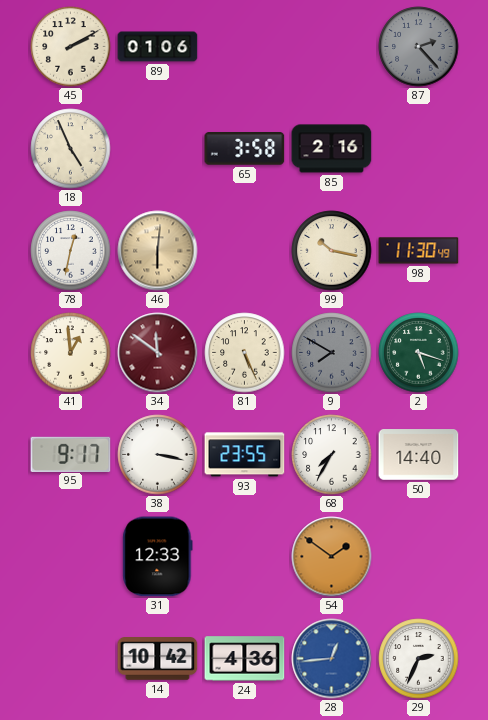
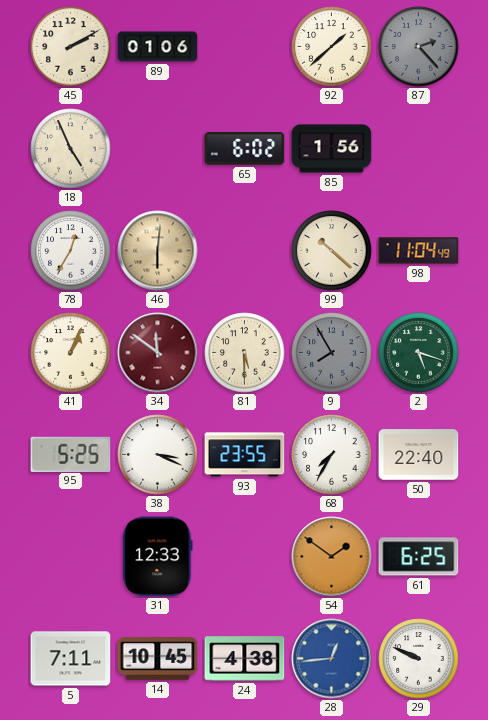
92: none -> 1:38 (332, 47)
65: 3:58 -> 6:02 (245, 149)
85: 2:16 -> 1:56 (332, 149)
78: 12:32 -> 12:35 (71, 251)
99: 10:17 -> 10:22 (332, 251)
98: 11:30 -> 11:04 (419, 251)
41: 12:59 -> 1:04 (71, 353)
81: 5:26 -> 5:30 (245, 353)
9: 7:50 -> 7:55 (332, 353)
95: 9:17 -> 5:25 (71, 454)
38: 3:17 -> 3:19 (158, 455)
50: 14:40 -> 22:40 (419, 455)
61: none -> 6:25 (419, 557)
5: none -> 7:11 (71, 659)
14: 10:42 -> 10:45 (158, 659)
24: 4:36 -> 4:38 (245, 659)
29: 2:34 -> 9:49 (419, 659)
